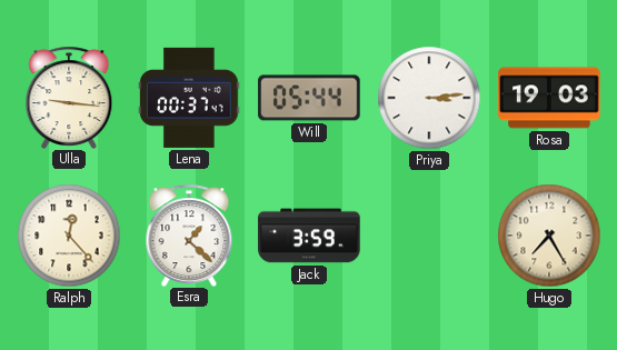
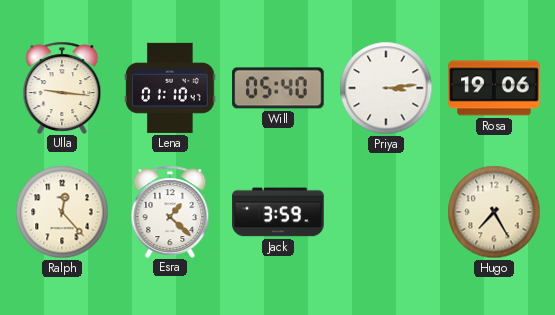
Lena: 00:37 -> 01:10 (170, 88)
Will: 05:44 -> 05:40 (278, 88)
Rosa: 19:03 -> 19:06 (494, 88)
